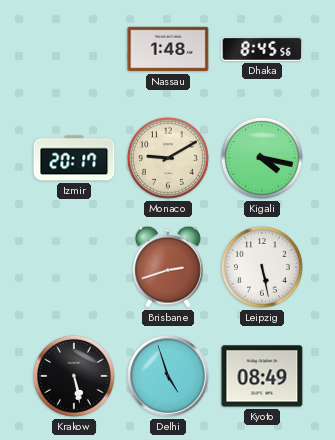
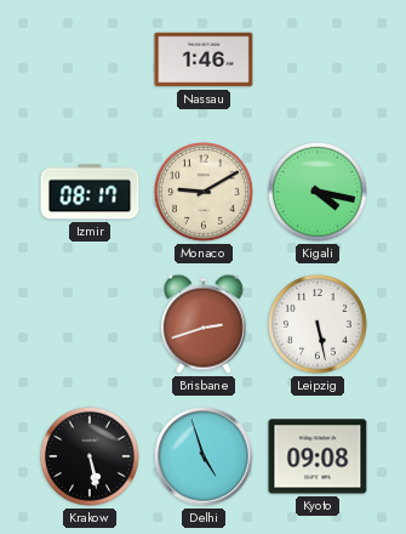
Nassau: 1:48 -> 1:46 (204, 59)
Dhaka: 8:45 -> none (262, 49)
Izmir: 20:17 -> 08:17 (90, 192)
Kyoto: 08:49 -> 09:08 (318, 456)
